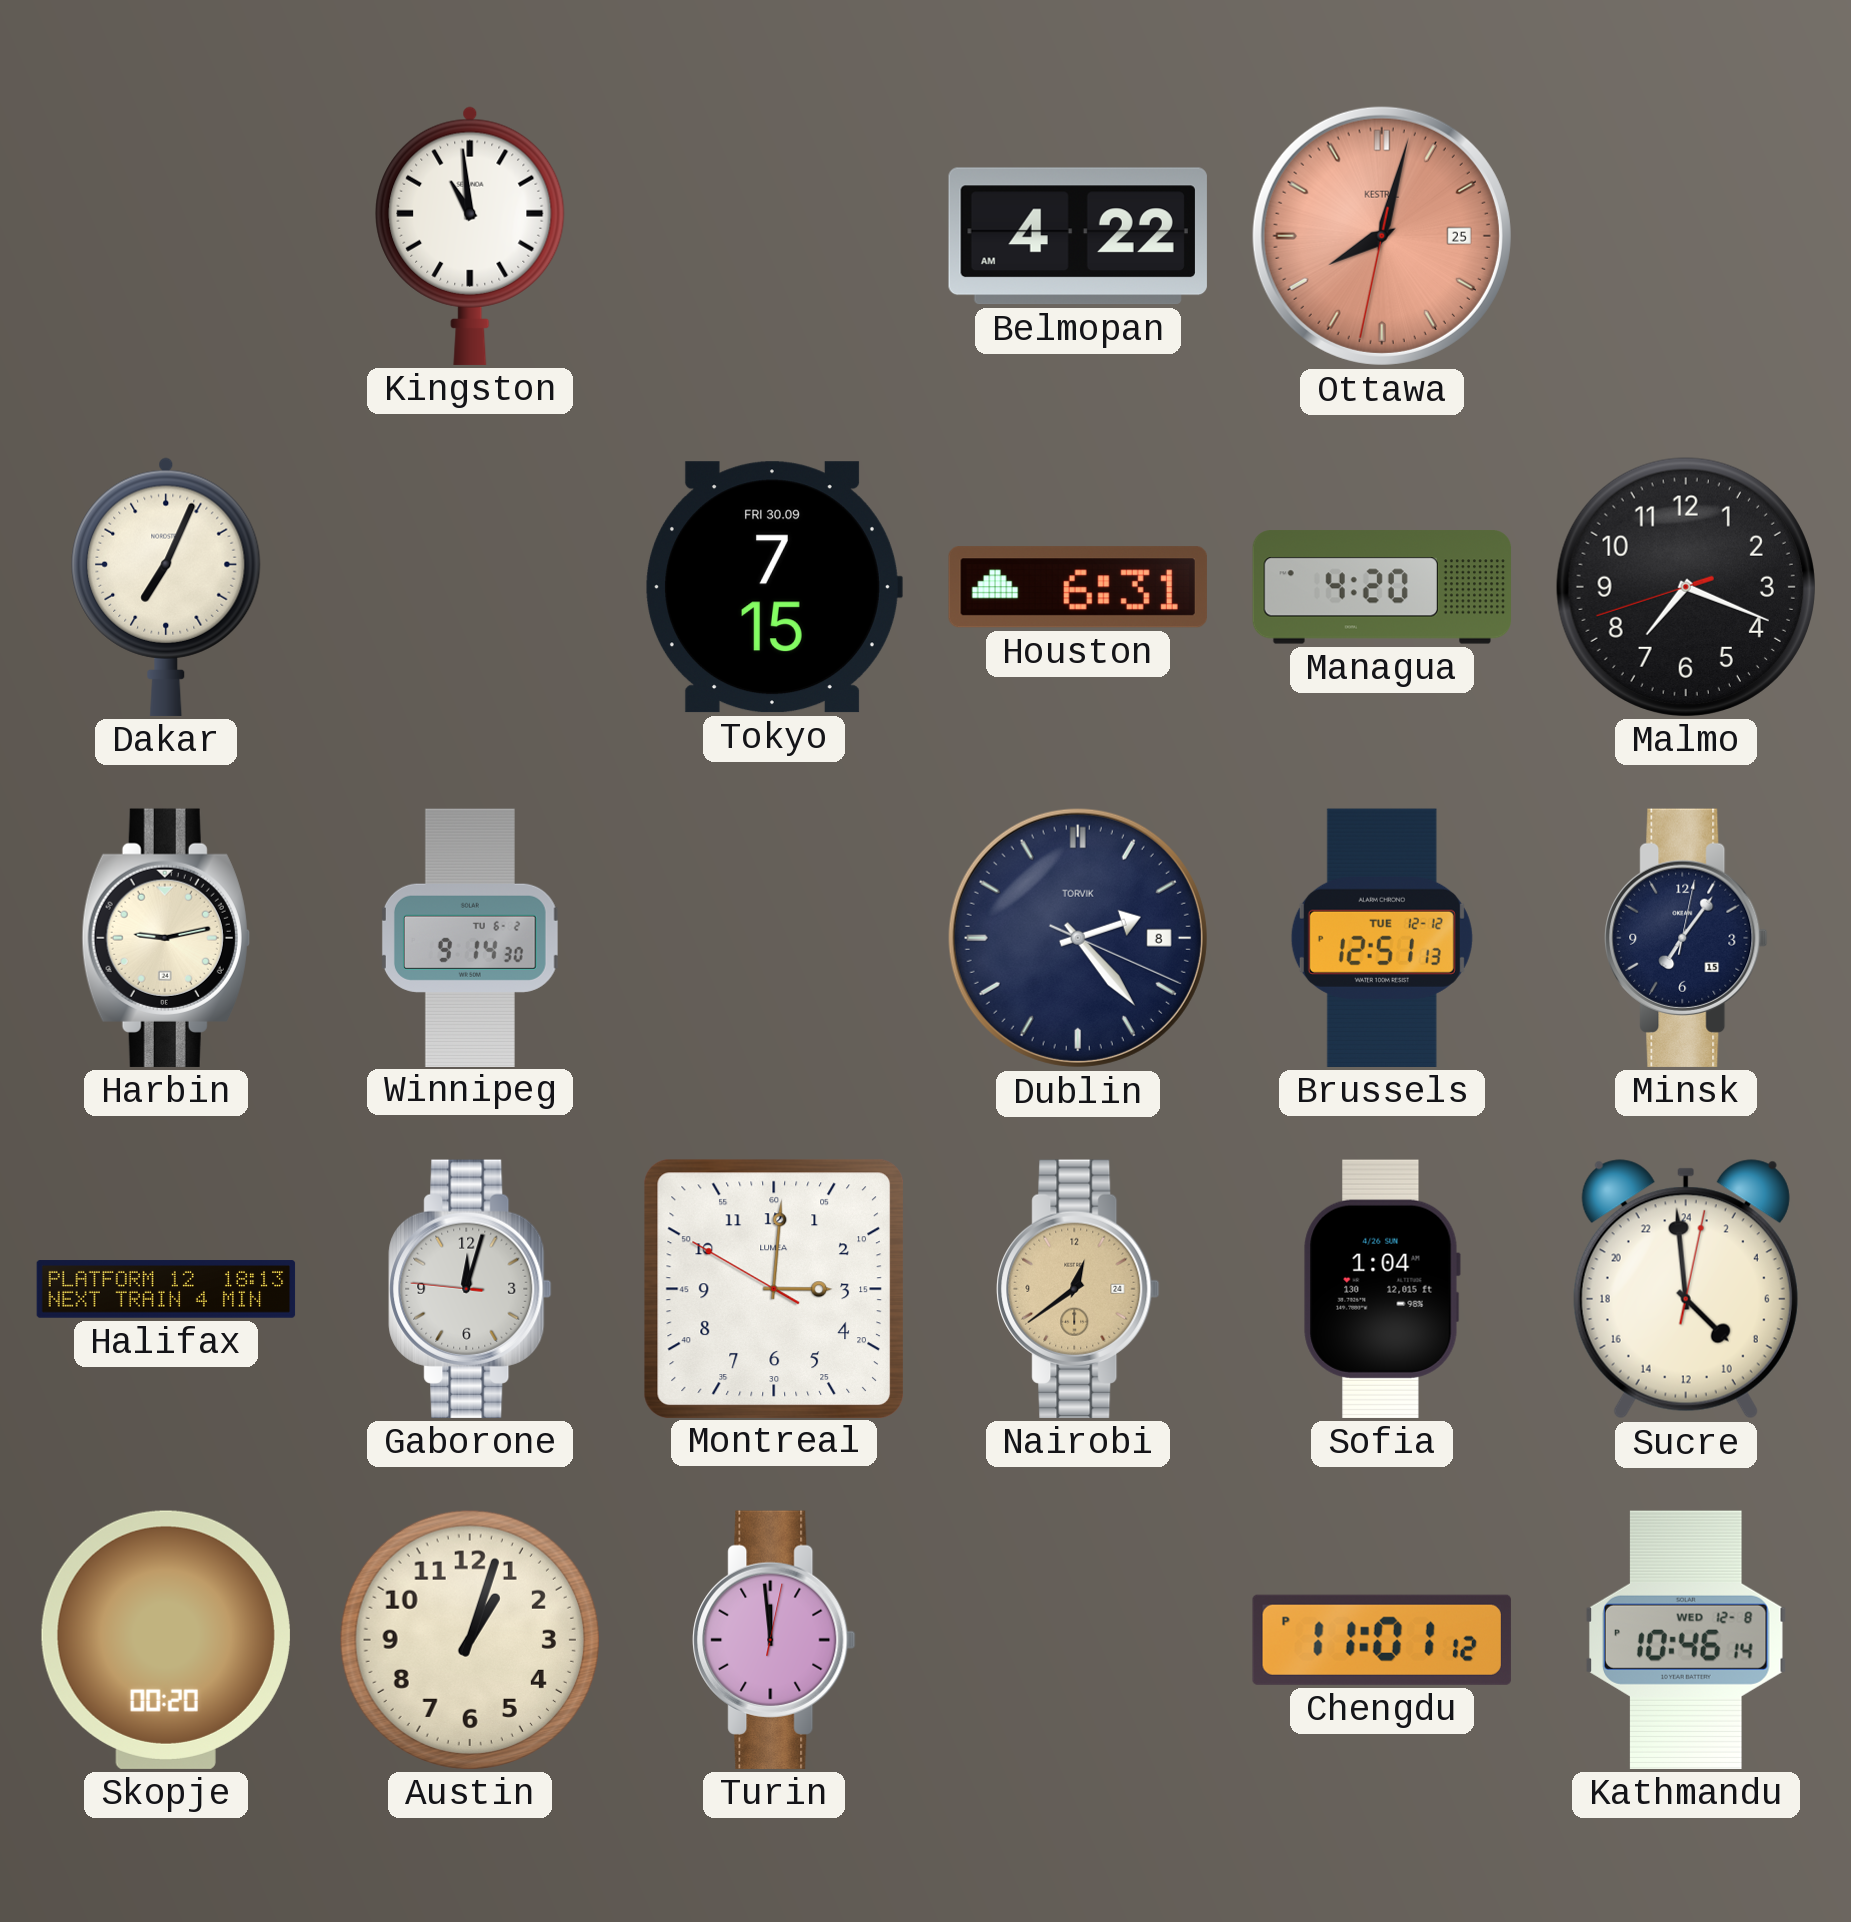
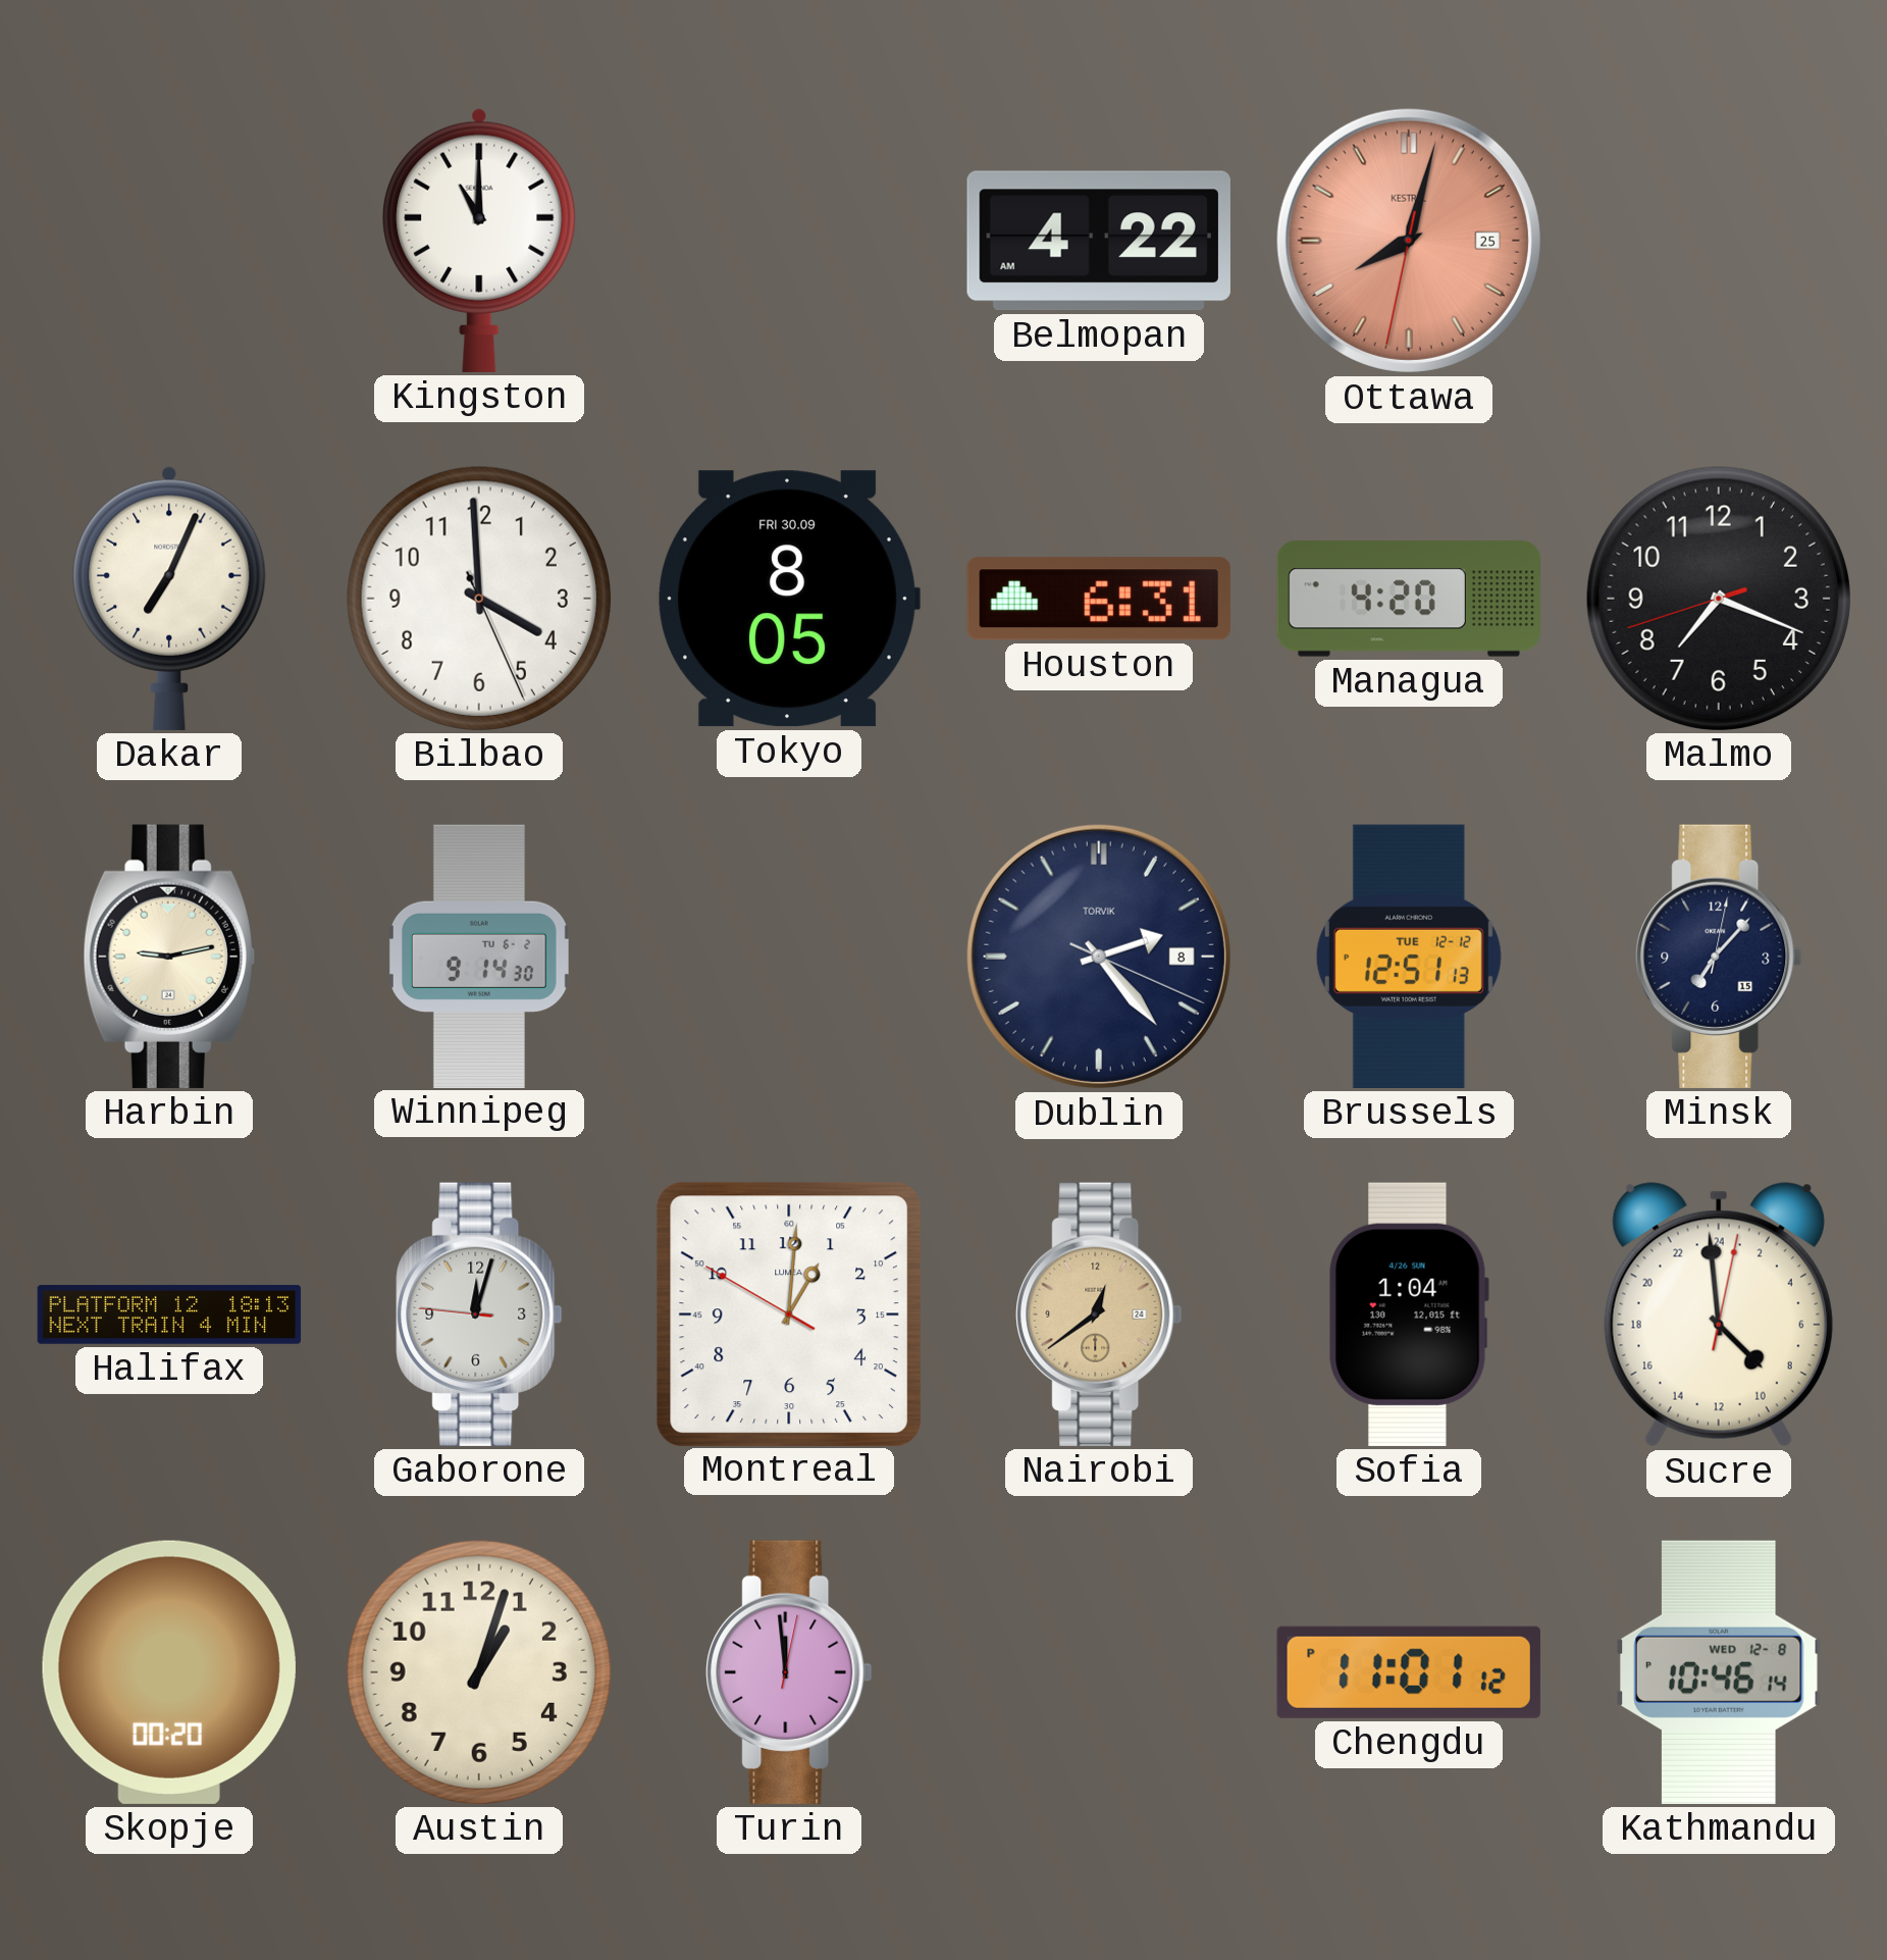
Kingston: 10:59 -> 11:00 (479, 241)
Bilbao: none -> 3:59 (479, 599)
Tokyo: 7:15 -> 8:05 (789, 599)
Minsk: 7:06 -> 7:07 (1719, 957)
Montreal: 3:00 -> 1:00 (788, 1313)
